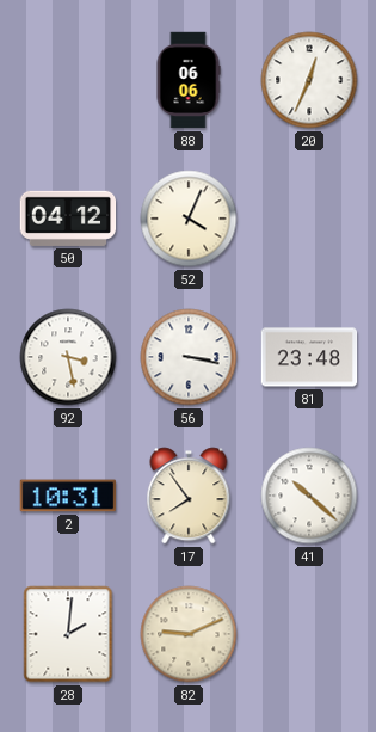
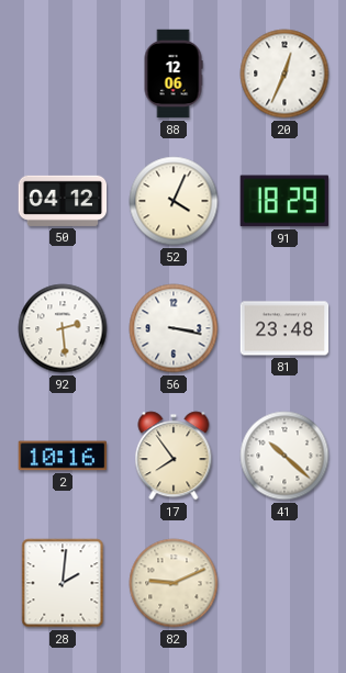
88: 06:06 -> 12:06 (174, 74)
91: none -> 18:29 (284, 201)
92: 3:28 -> 2:29 (63, 328)
2: 10:31 -> 10:16 (63, 456)
